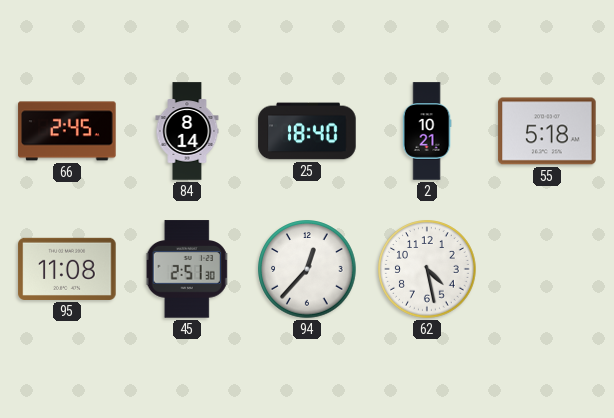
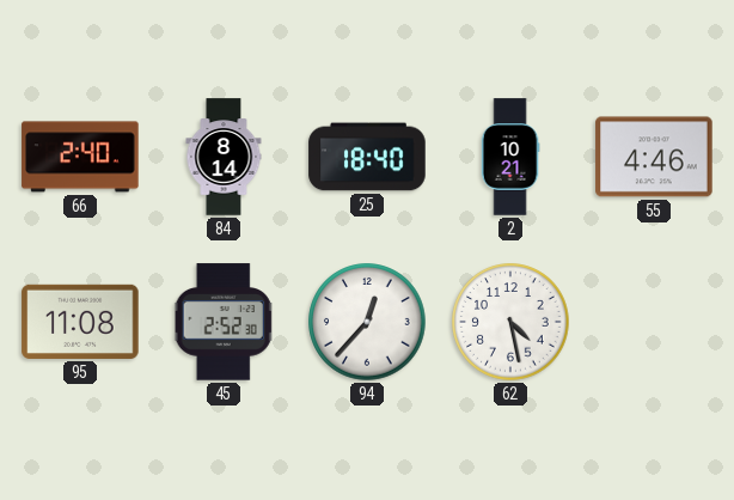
66: 2:45 -> 2:40 (80, 157)
55: 5:18 -> 4:46 (654, 157)
45: 2:51 -> 2:52 (224, 322)
